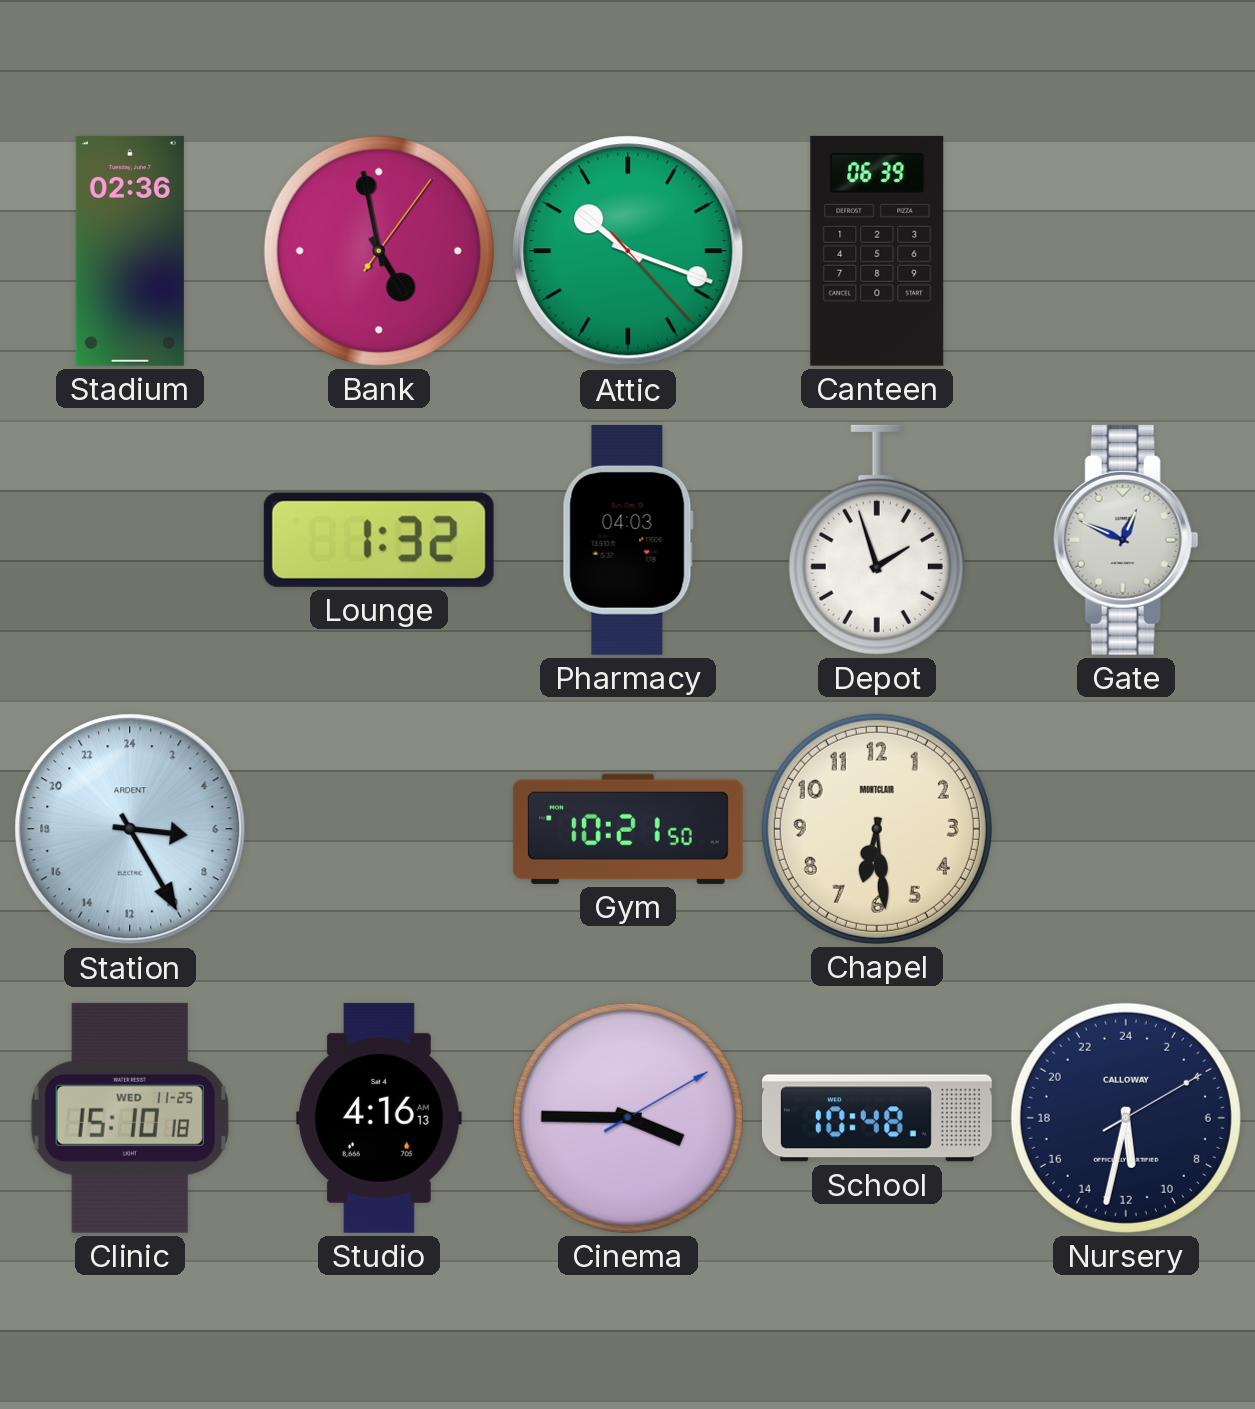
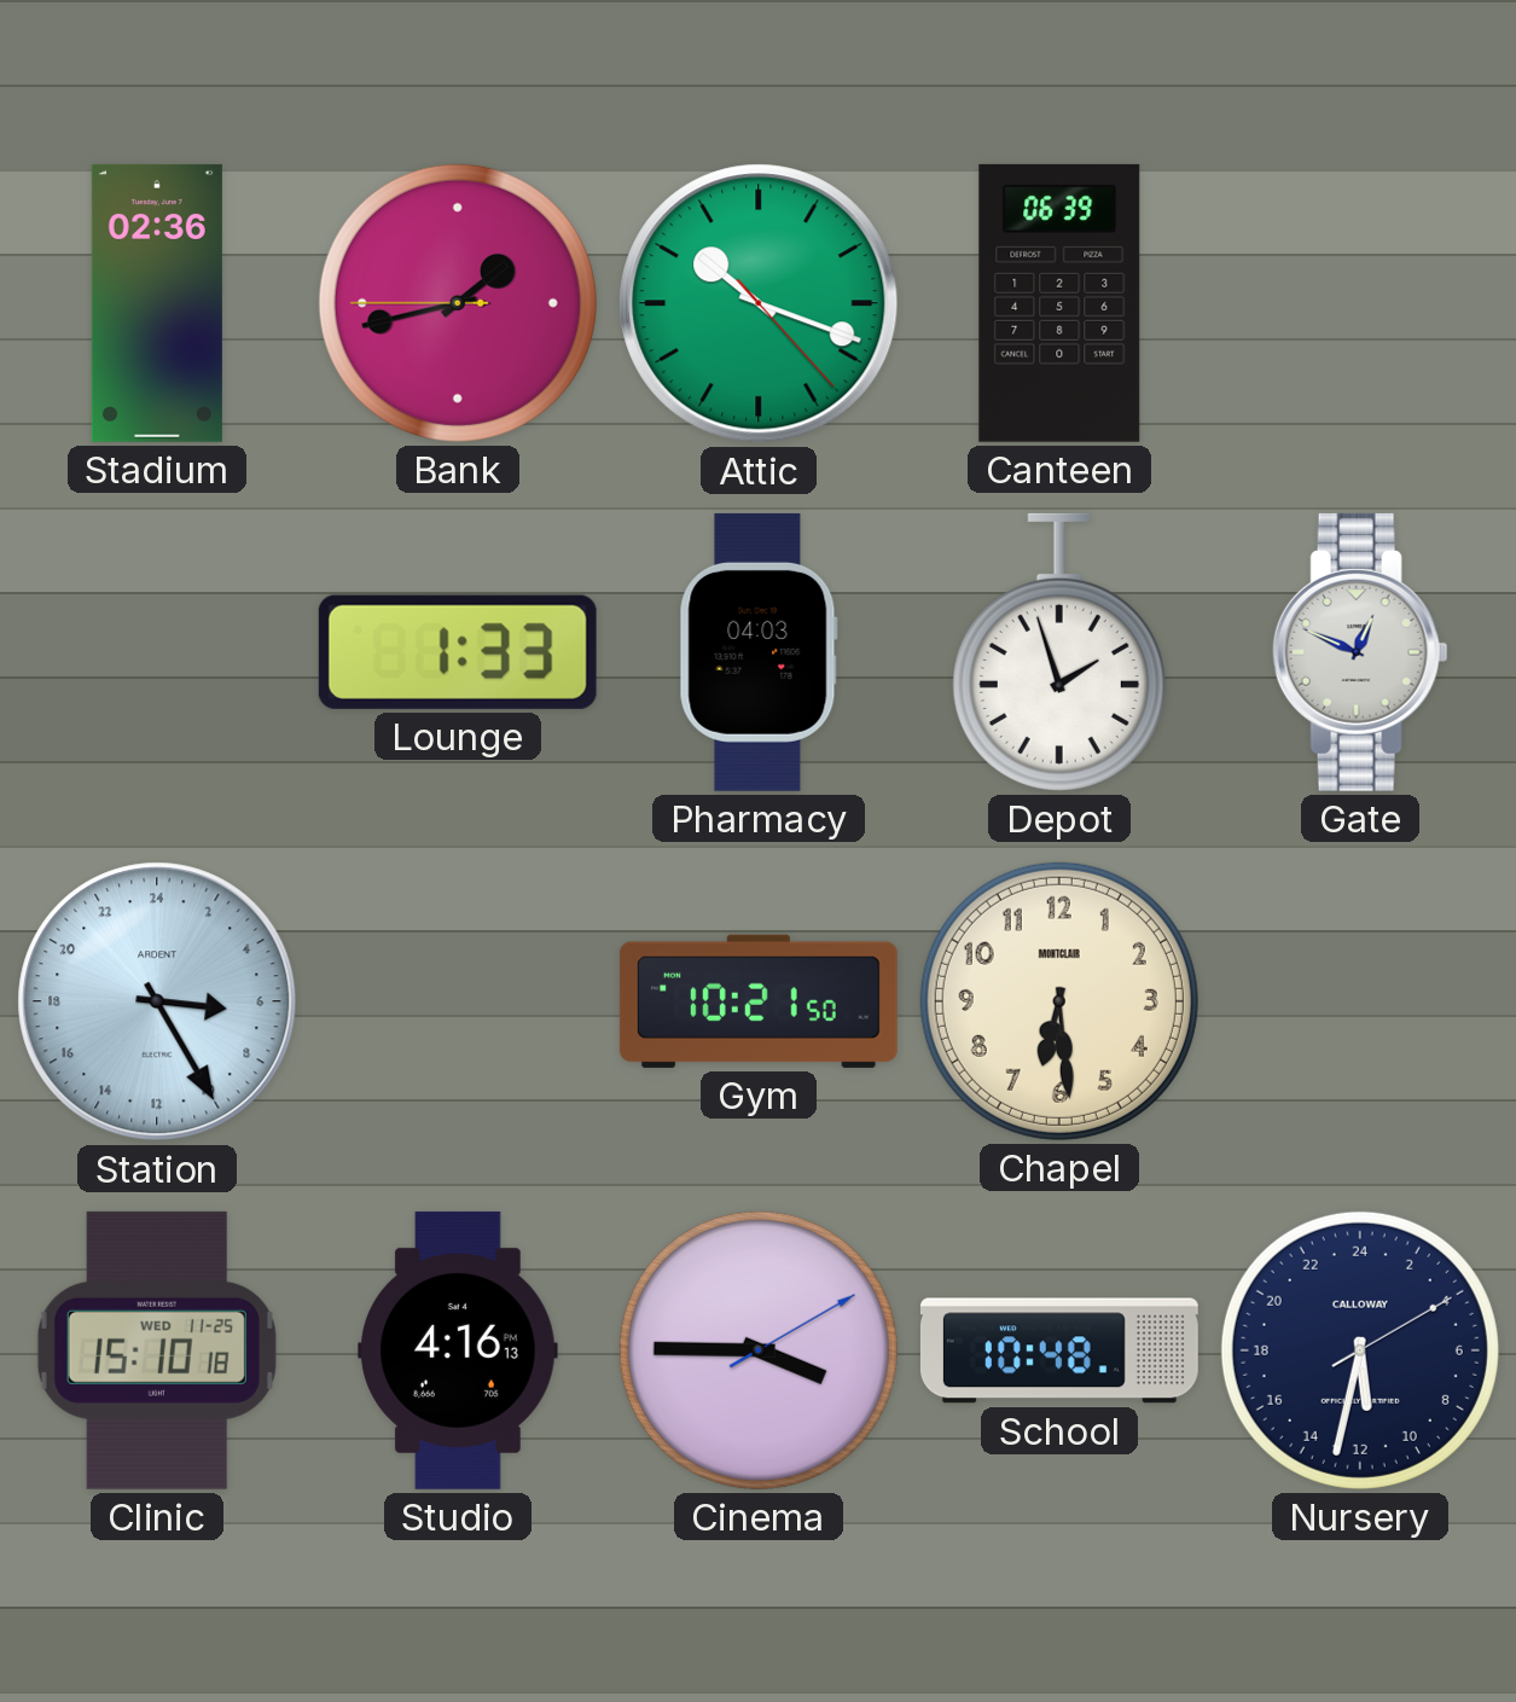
Bank: 4:58 -> 1:42 (458, 303)
Lounge: 1:32 -> 1:33 (458, 652)
Studio: 4:16:13 AM -> 4:16:13 PM (458, 1350)
